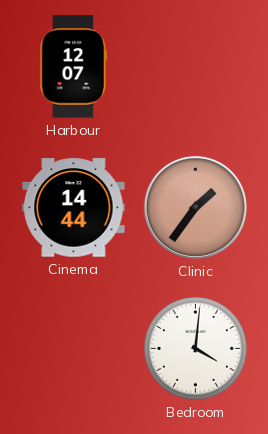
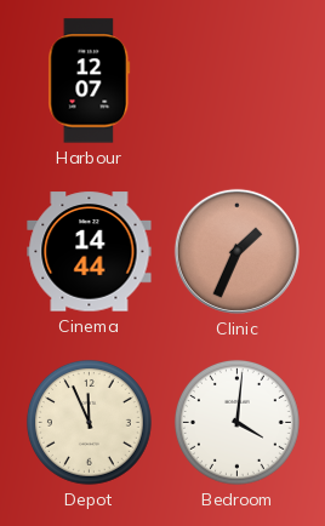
Clinic: 1:36 -> 1:34 (236, 251)
Depot: none -> 11:56 (89, 422)
